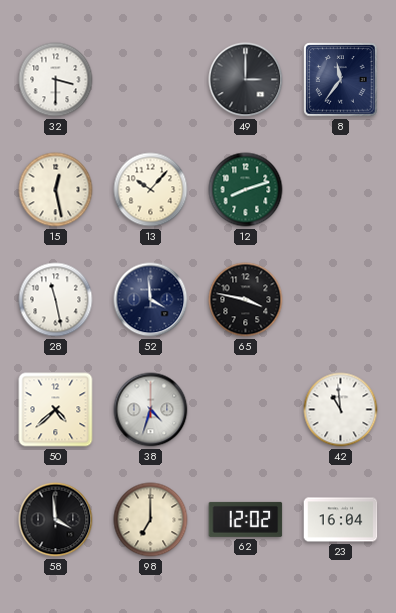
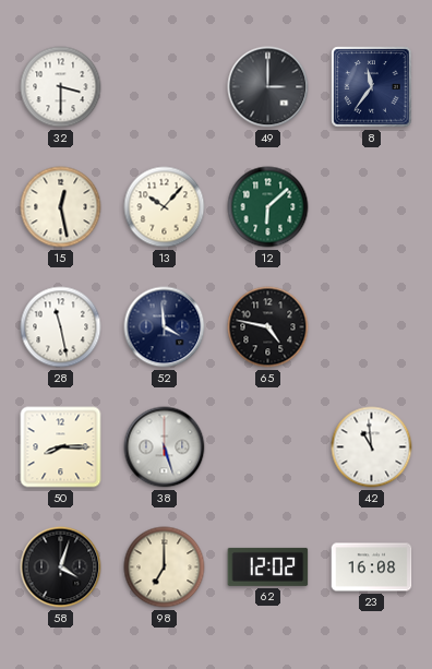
12: 8:12 -> 6:08 (268, 207)
65: 3:47 -> 4:47 (268, 327)
50: 4:38 -> 8:15 (61, 447)
38: 4:33 -> 5:27 (165, 447)
58: 3:59 -> 4:03 (61, 568)
23: 16:04 -> 16:08 (372, 568)
